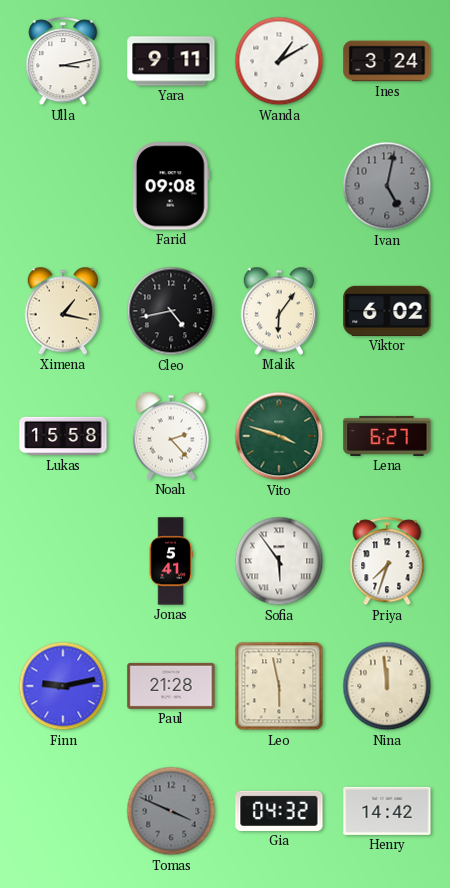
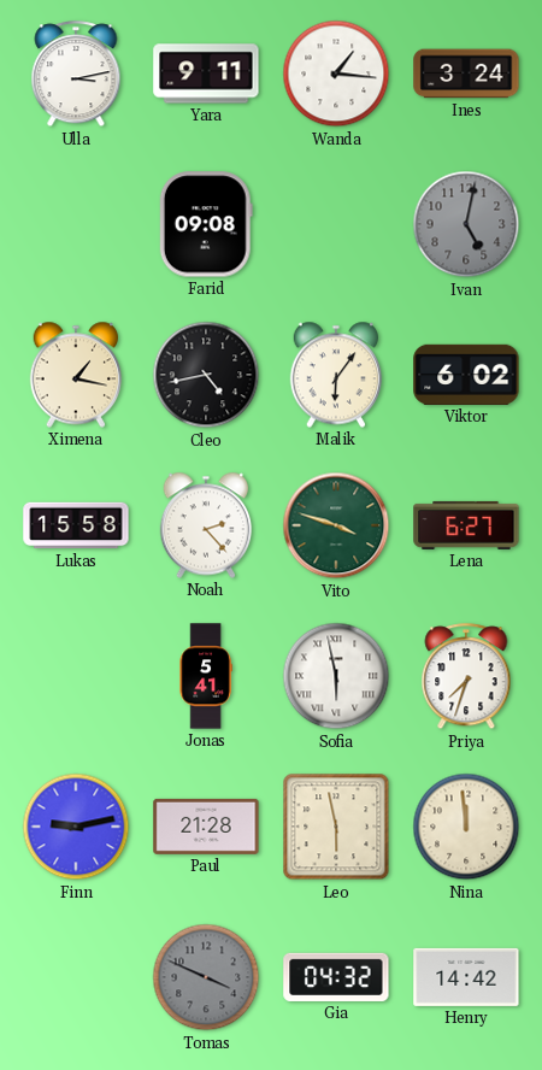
Wanda: 1:10 -> 1:16 (336, 74)
Sofia: 5:54 -> 5:58 (336, 676)
